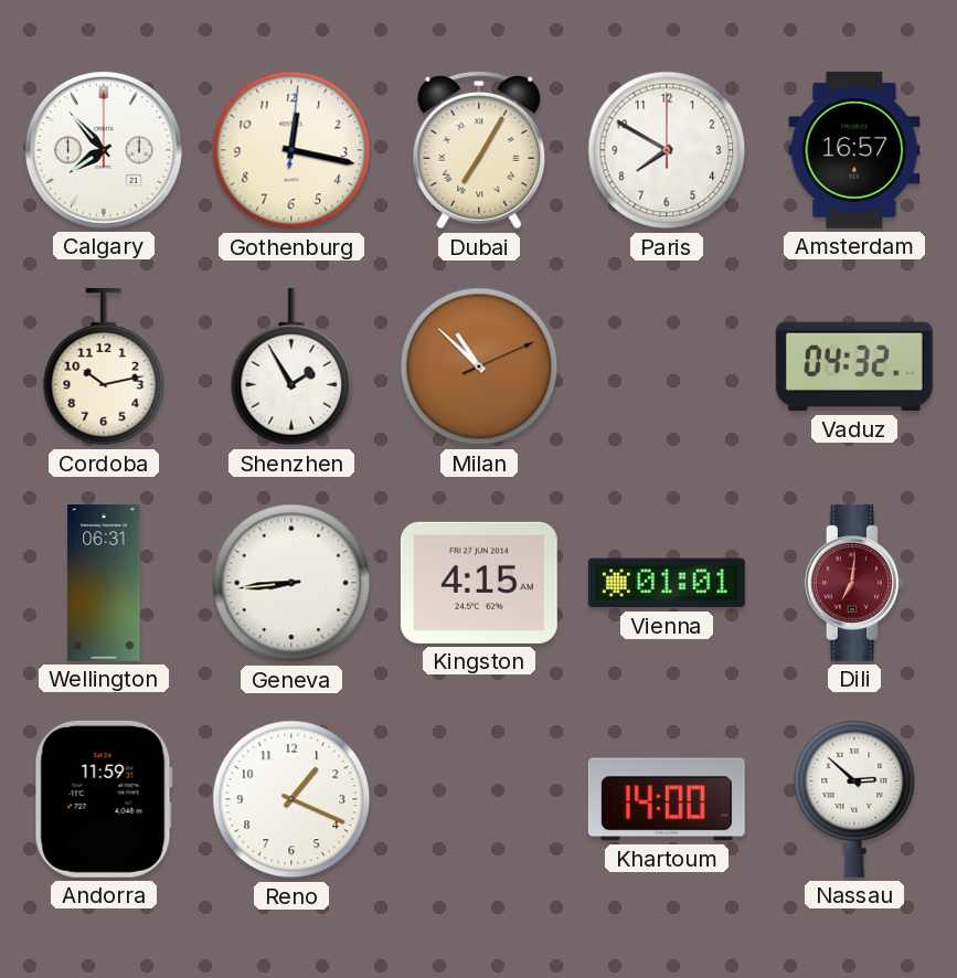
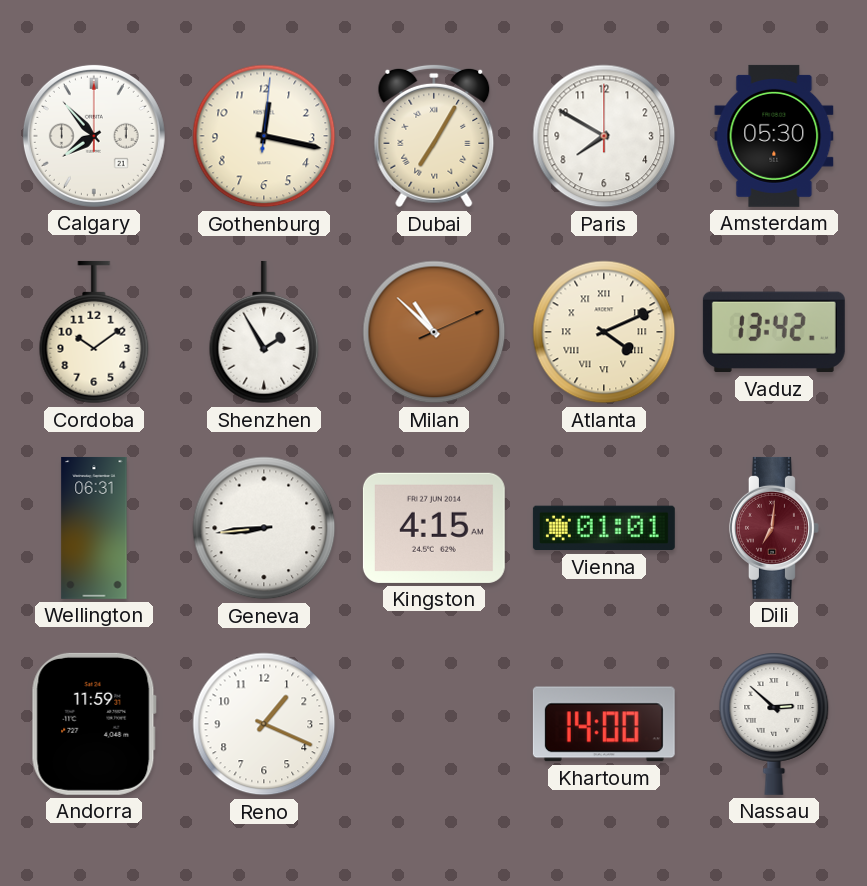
Amsterdam: 16:57 -> 05:30 (774, 136)
Cordoba: 10:13 -> 10:09 (94, 332)
Atlanta: none -> 4:11 (604, 332)
Vaduz: 04:32 -> 13:42 (774, 332)
